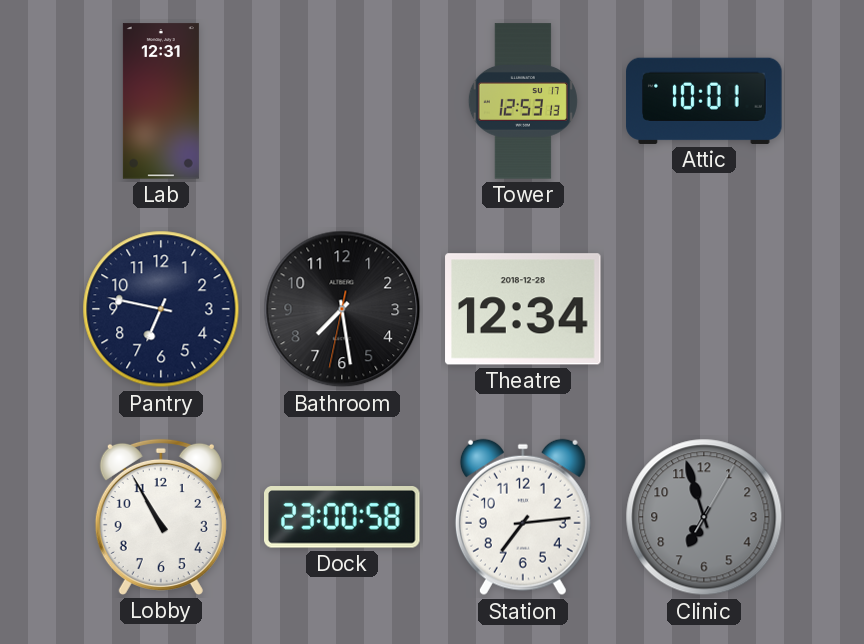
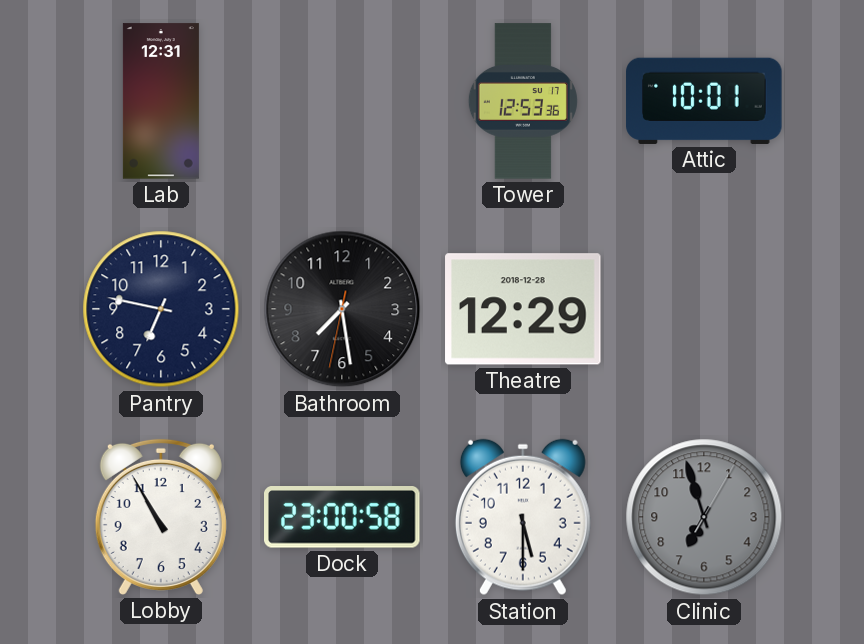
Tower: 12:53:13 -> 12:53:36 (523, 101)
Theatre: 12:34 -> 12:29 (523, 309)
Station: 7:14 -> 5:30 (523, 517)
